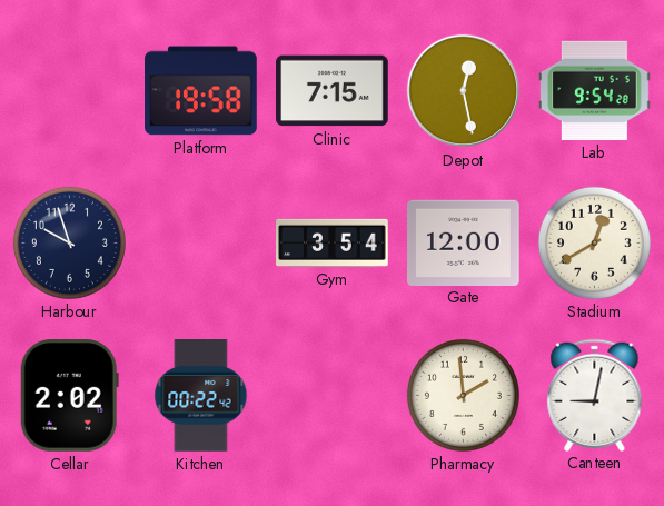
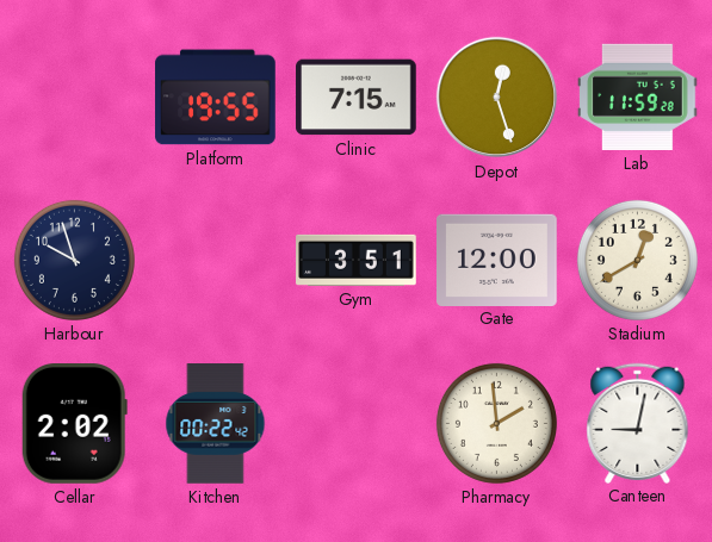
Platform: 19:58 -> 19:55 (216, 98)
Depot: 12:28 -> 12:27 (497, 98)
Lab: 9:54 -> 11:59 (638, 96)
Gym: 3:54 -> 3:51 (357, 260)
